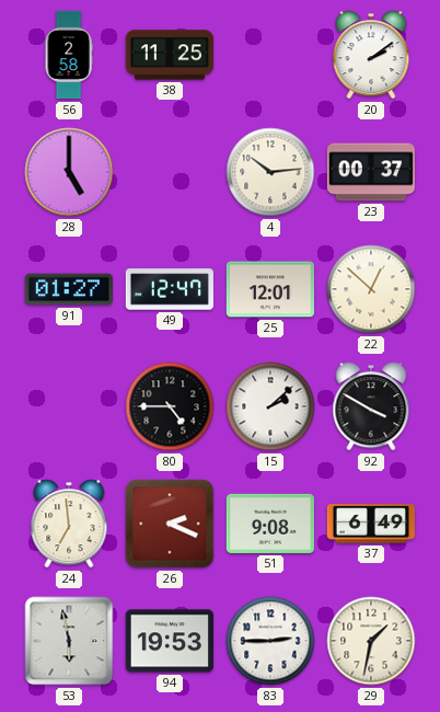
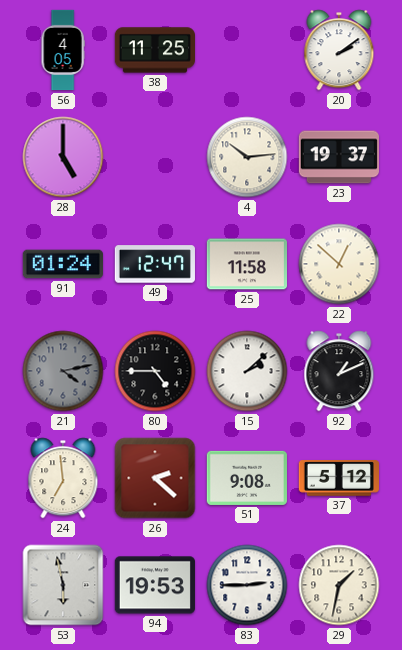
56: 2:58 -> 4:05 (63, 50)
23: 00:37 -> 19:37 (339, 157)
91: 01:27 -> 01:24 (63, 264)
25: 12:01 -> 11:58 (246, 264)
21: none -> 4:13 (63, 371)
92: 3:50 -> 1:11 (339, 371)
26: 2:19 -> 2:22 (155, 478)
37: 6:49 -> 5:12 (339, 478)
